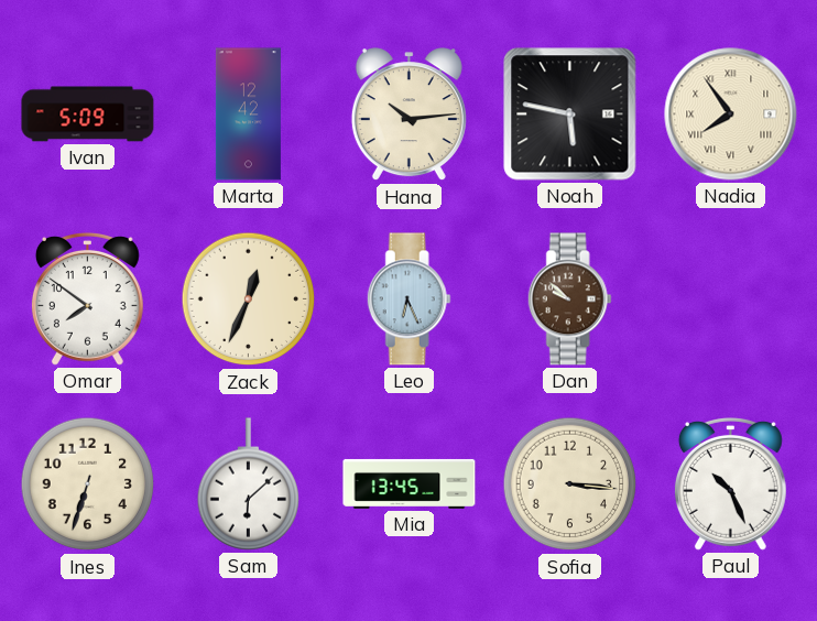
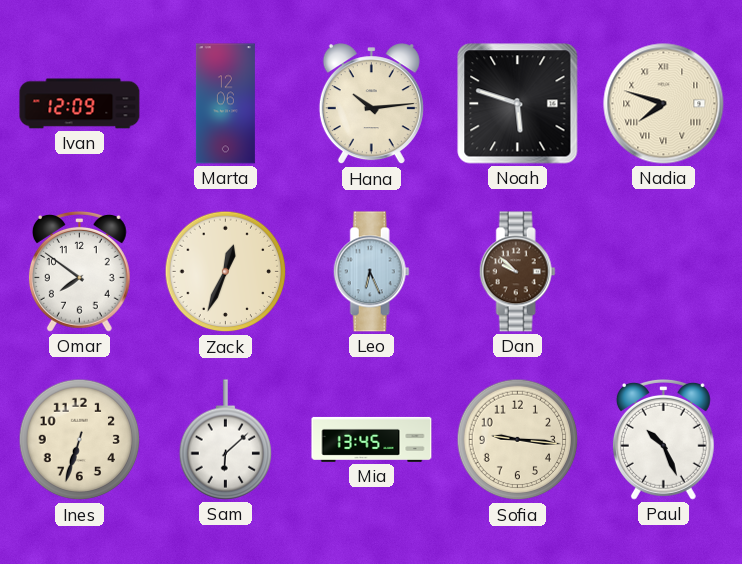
Ivan: 5:09 -> 12:09 (80, 104)
Marta: 12:42 -> 12:06 (225, 104)
Noah: 5:47 -> 5:48 (518, 104)
Nadia: 7:54 -> 7:48 (664, 104)
Sofia: 3:16 -> 9:16 (518, 440)
